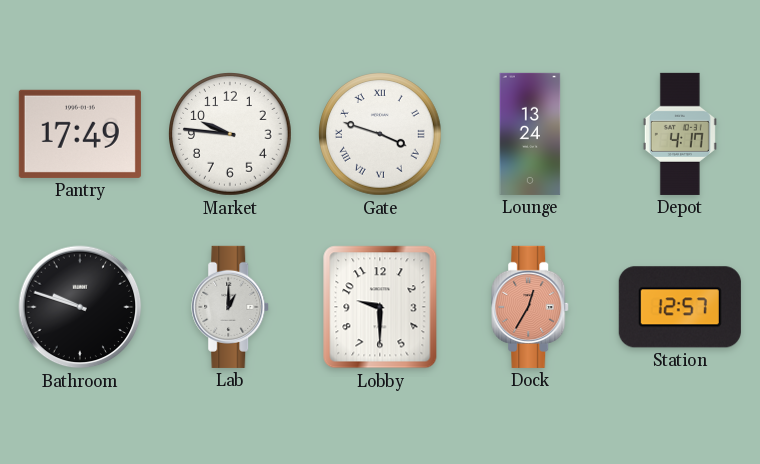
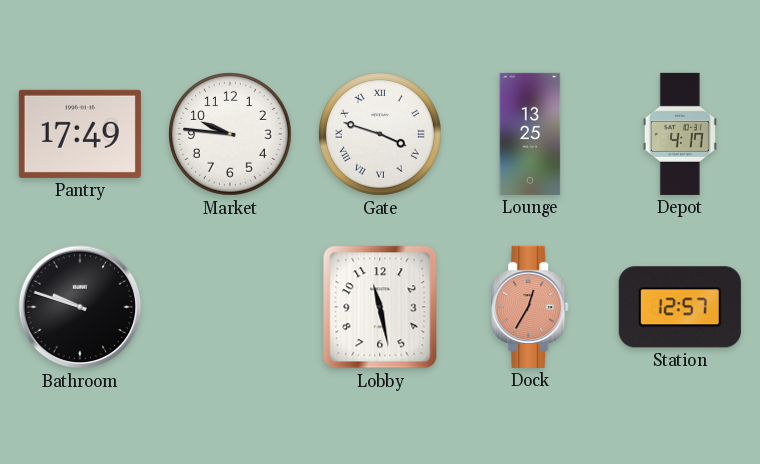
Lounge: 13:24 -> 13:25 (530, 134)
Lab: 1:00 -> none (231, 307)
Lobby: 9:30 -> 11:28 (380, 307)
